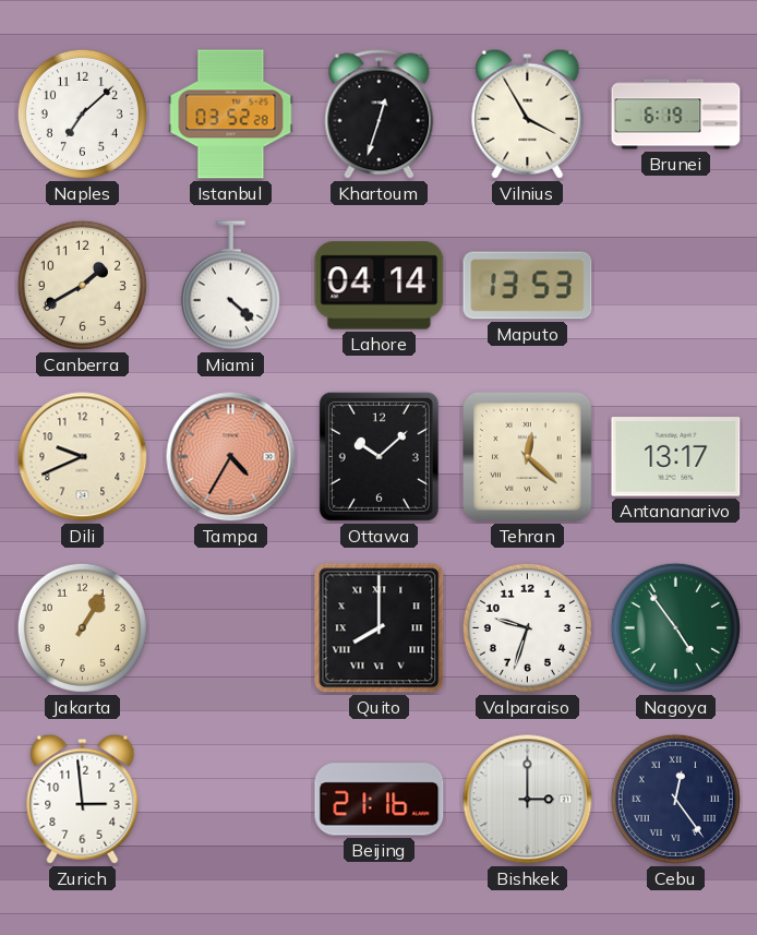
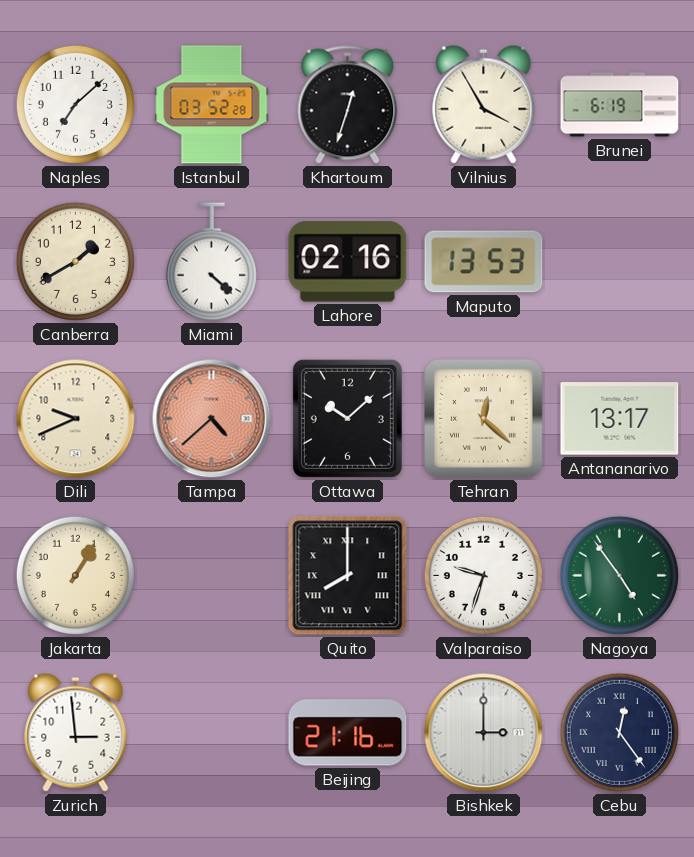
Lahore: 04:14 -> 02:16 (348, 262)
Tampa: 4:35 -> 4:38 (212, 419)
